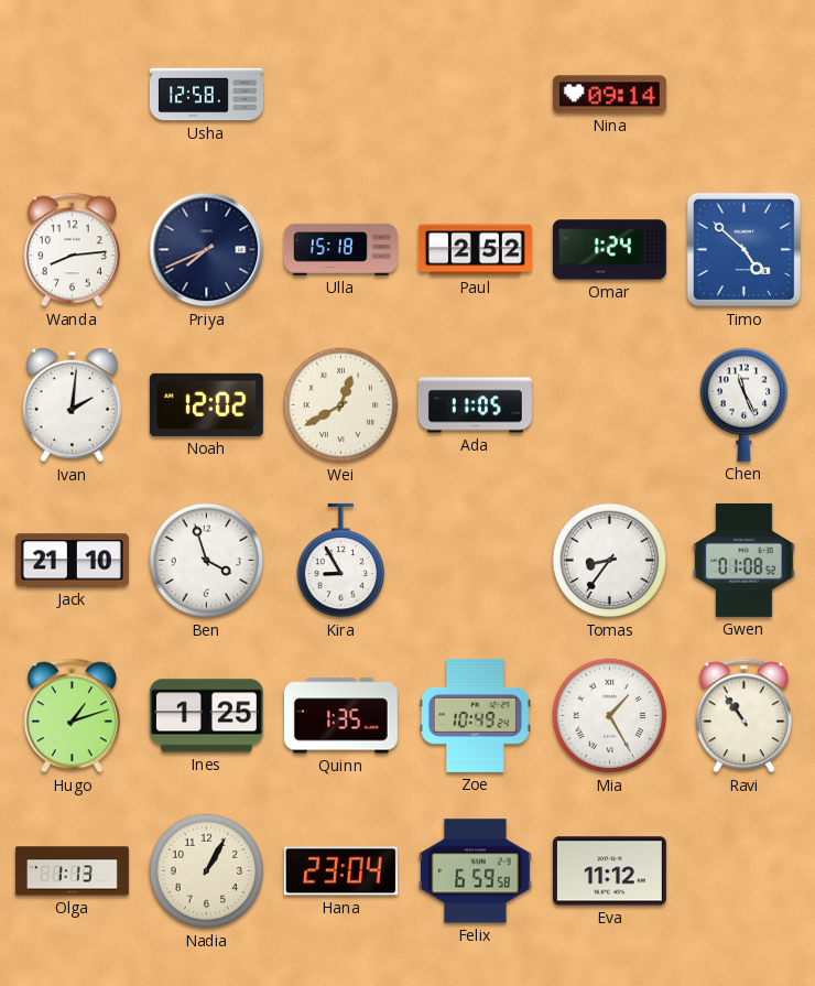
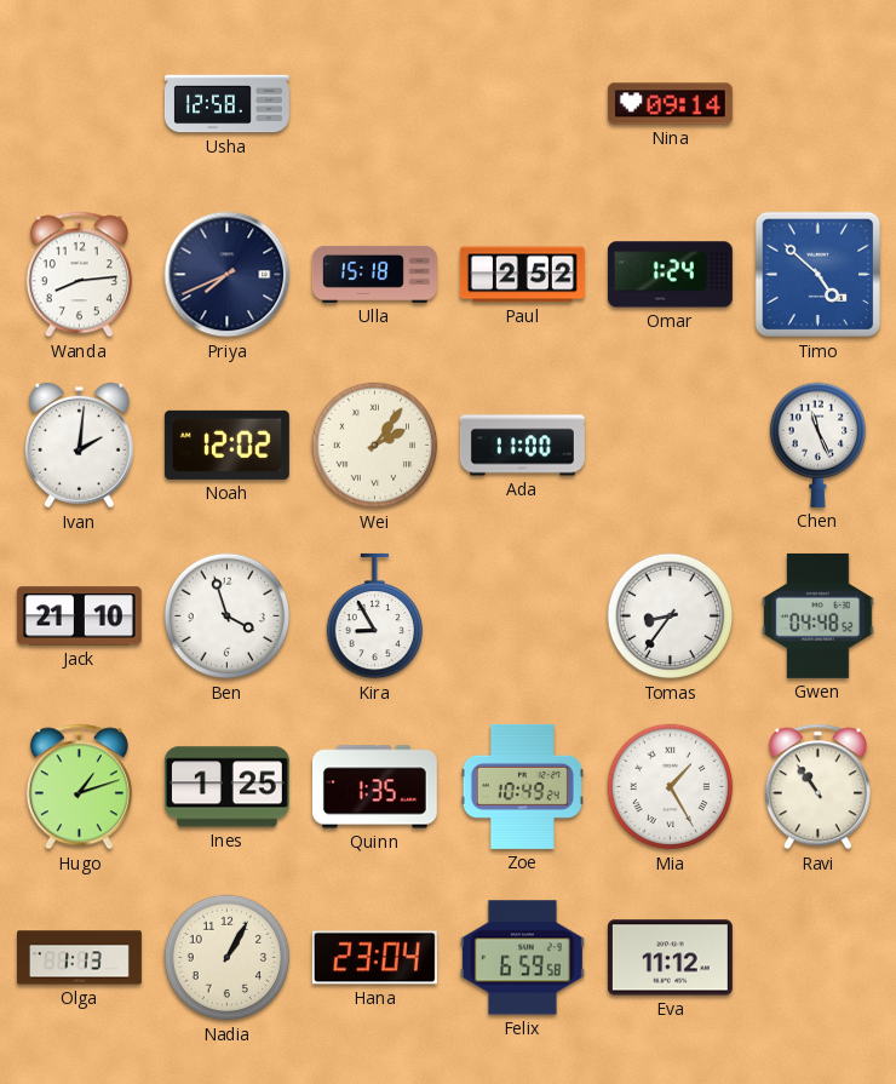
Wei: 12:40 -> 2:06 (375, 446)
Ada: 11:05 -> 11:00 (522, 446)
Gwen: 01:08 -> 04:48 (819, 615)
